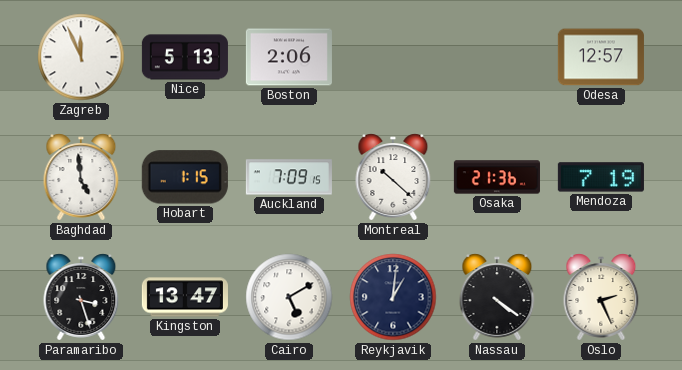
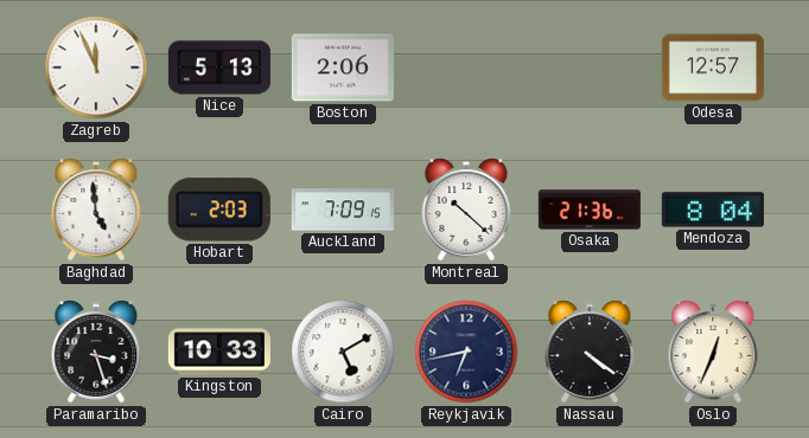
Hobart: 1:15 -> 2:03 (219, 210)
Mendoza: 7:19 -> 8:04 (713, 210)
Kingston: 13:47 -> 10:33 (219, 352)
Reykjavik: 1:01 -> 6:43 (466, 352)
Oslo: 2:26 -> 12:34 (713, 352)
